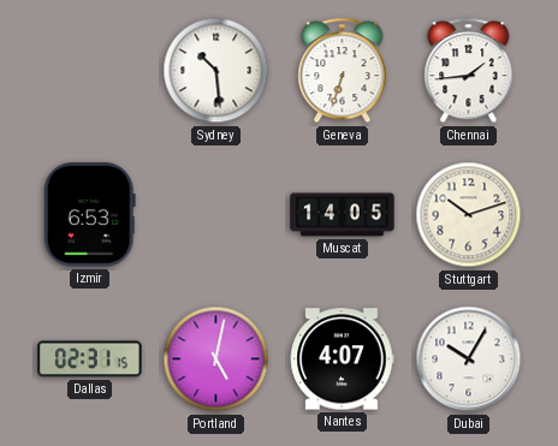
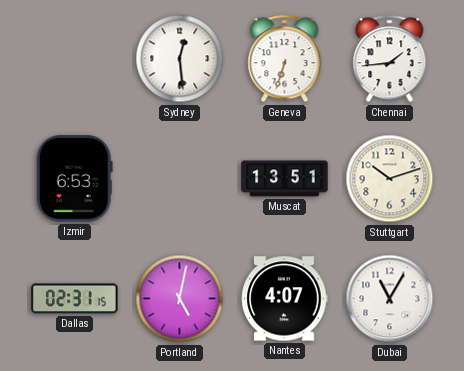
Sydney: 10:29 -> 12:29 (180, 59)
Muscat: 14:05 -> 13:51 (285, 179)
Dubai: 10:05 -> 11:05 (390, 299)
